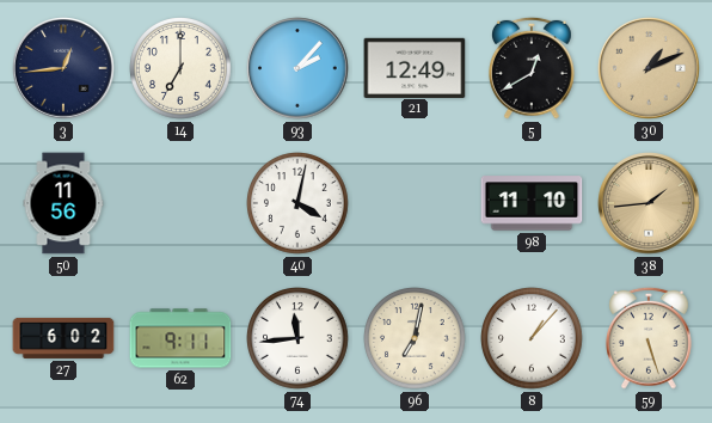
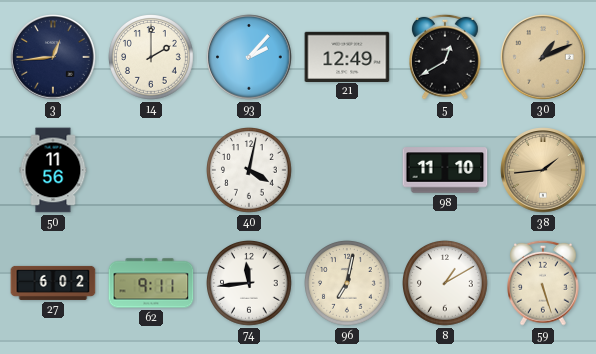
14: 7:00 -> 2:00 (152, 58)
8: 1:07 -> 1:10 (446, 284)
